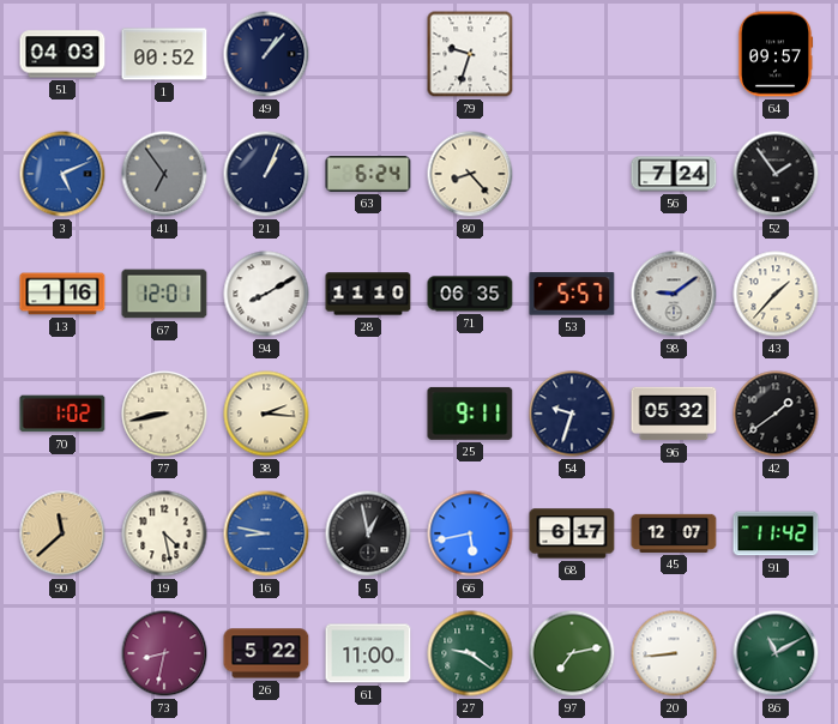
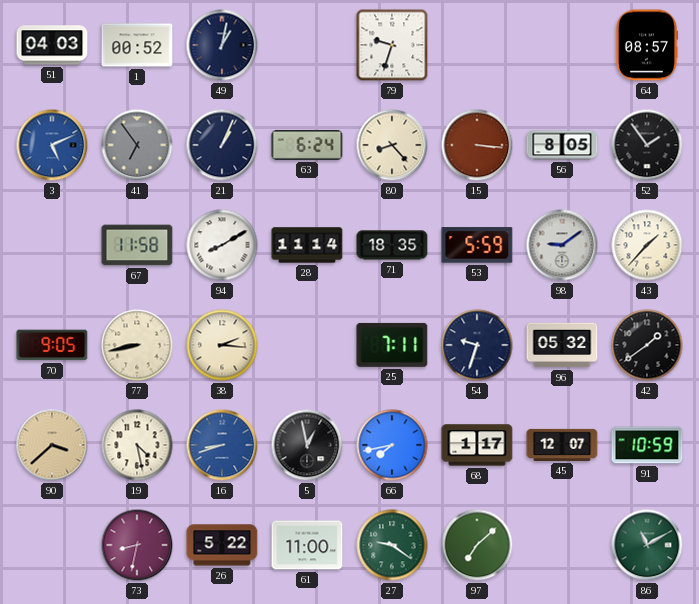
49: 1:07 -> 1:02 (222, 45)
64: 09:57 -> 08:57 (647, 45)
15: none -> 3:16 (477, 145)
56: 7:24 -> 8:05 (562, 145)
13: 1:16 -> none (62, 294)
67: 12:01 -> 11:58 (137, 245)
28: 11:10 -> 11:14 (307, 245)
71: 06:35 -> 18:35 (392, 245)
53: 5:57 -> 5:59 (477, 245)
70: 1:02 -> 9:05 (52, 345)
25: 9:11 -> 7:11 (392, 345)
90: 11:38 -> 3:38 (52, 445)
16: 8:47 -> 8:42 (222, 445)
66: 5:43 -> 7:43 (392, 445)
68: 6:17 -> 1:17 (477, 445)
91: 11:42 -> 10:59 (647, 445)
97: 7:13 -> 7:08 (477, 545)
20: 8:44 -> none (674, 653)
